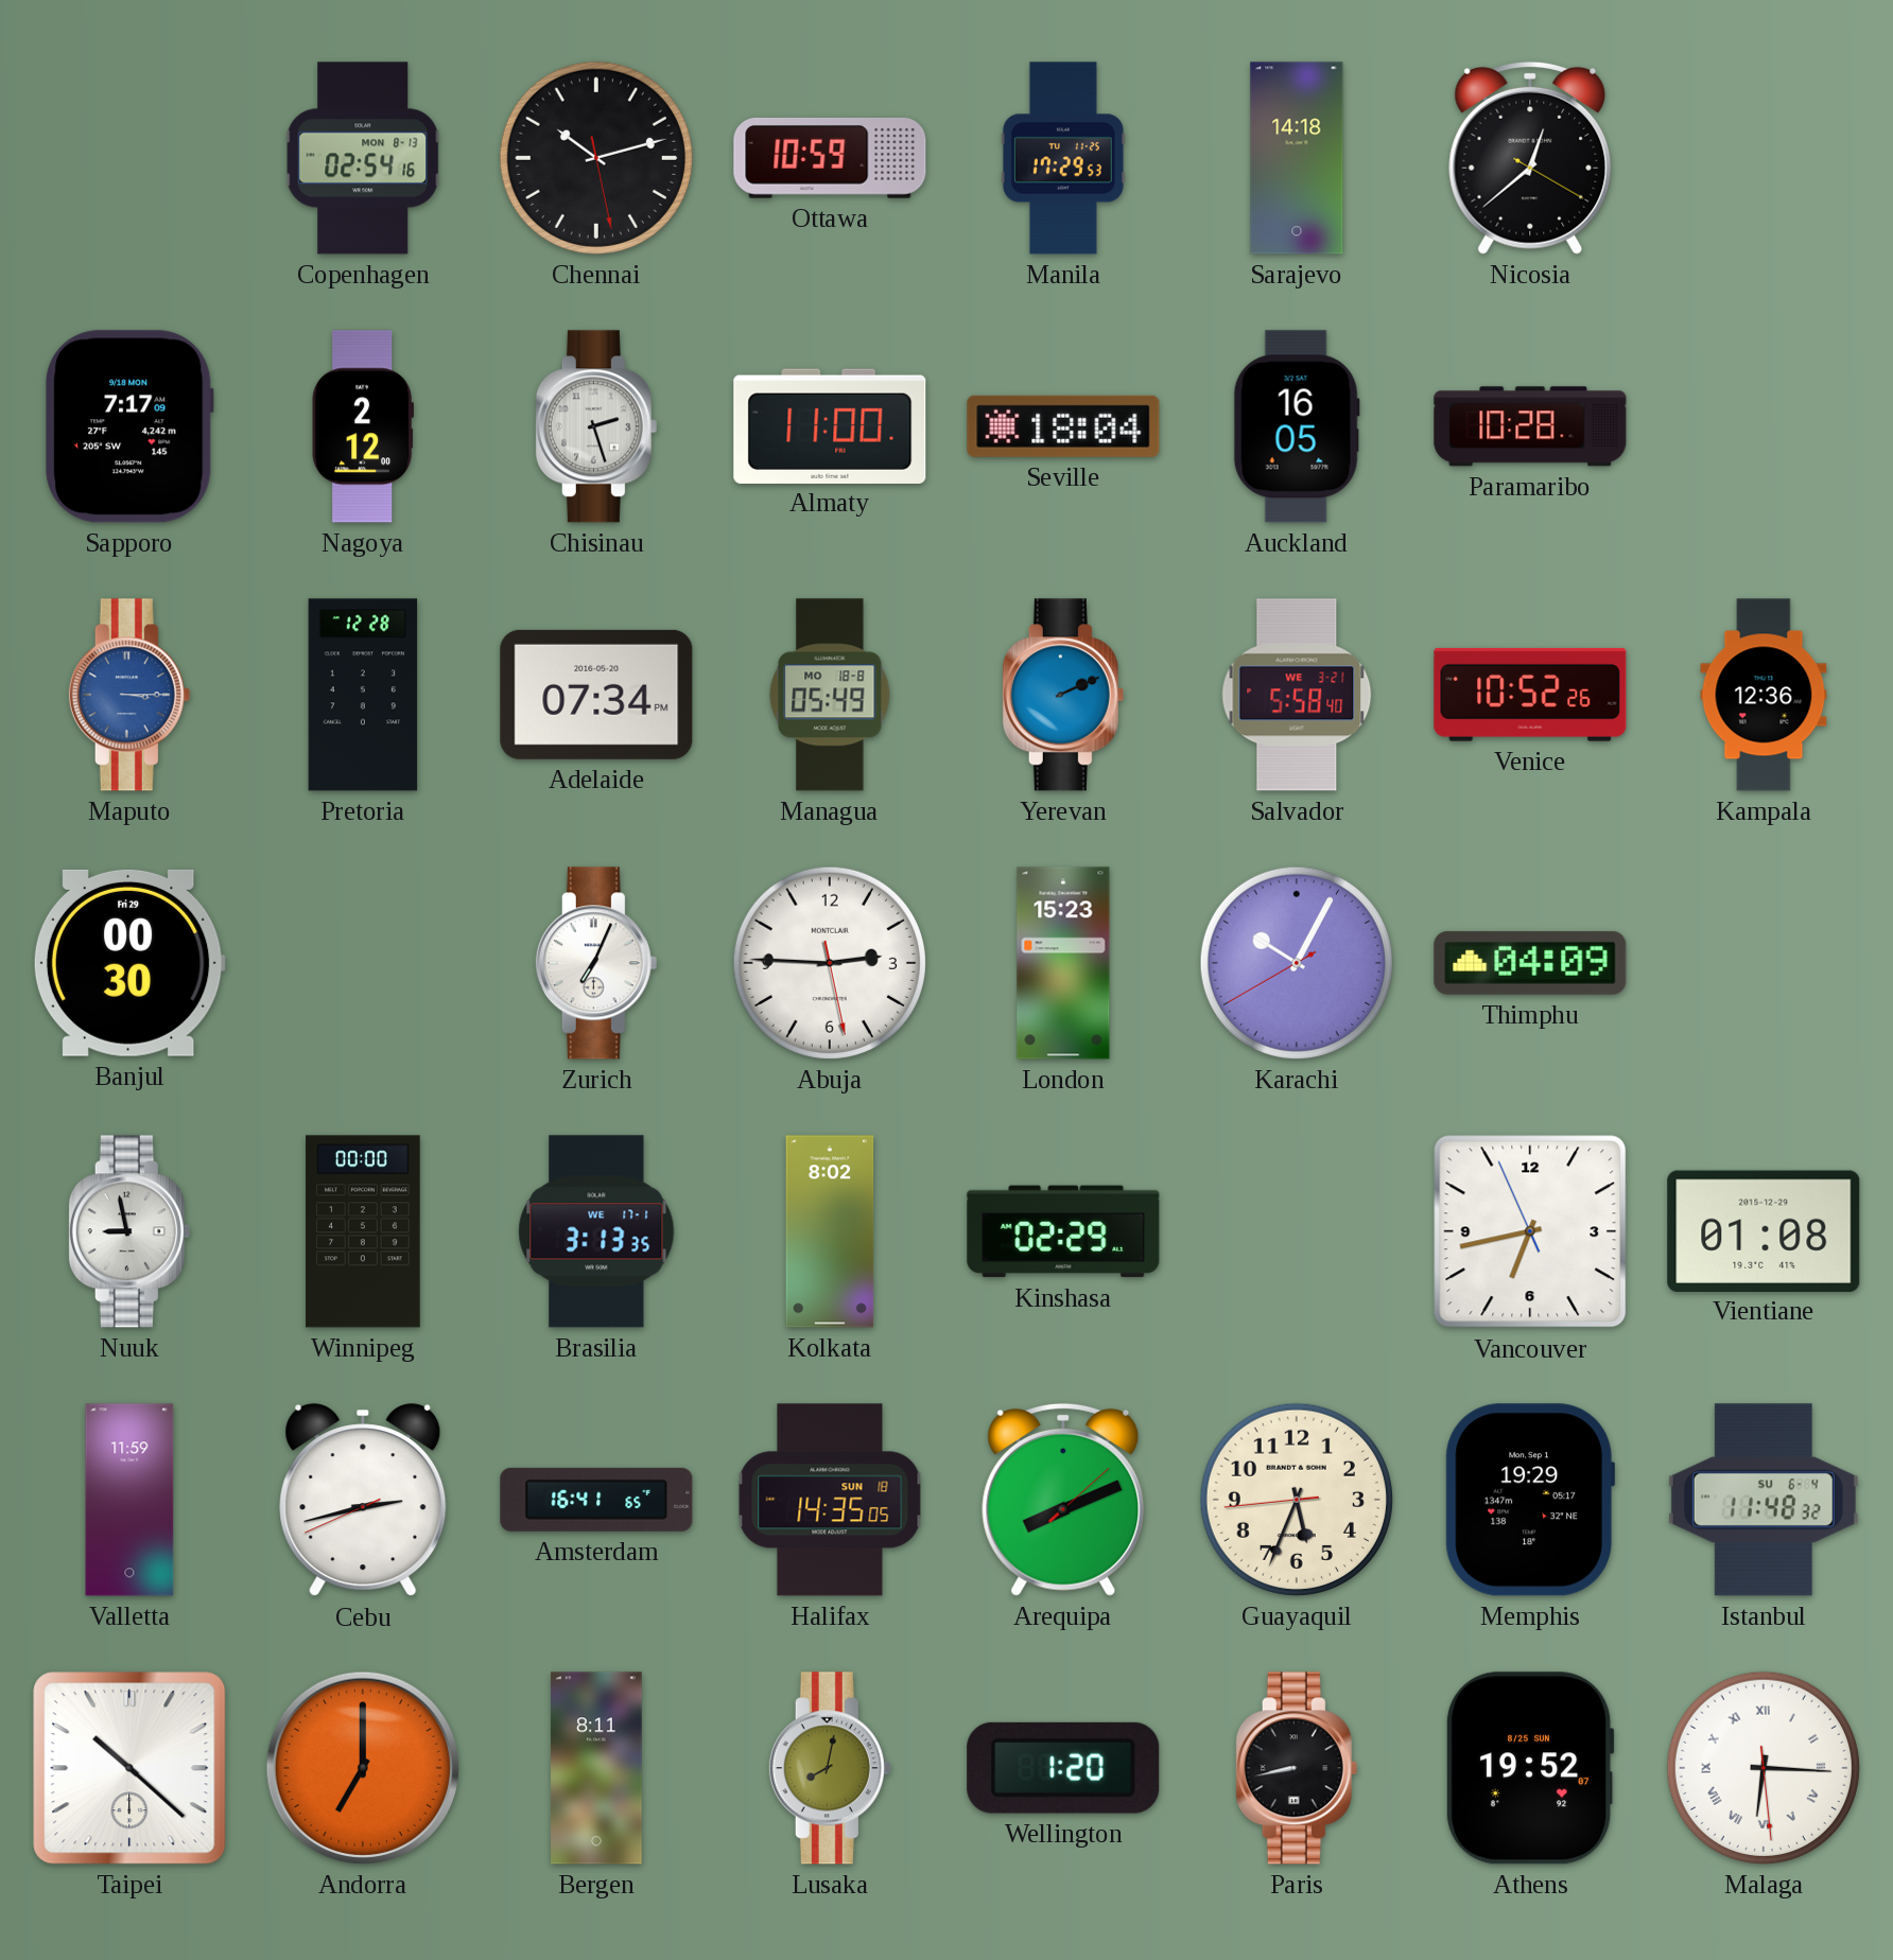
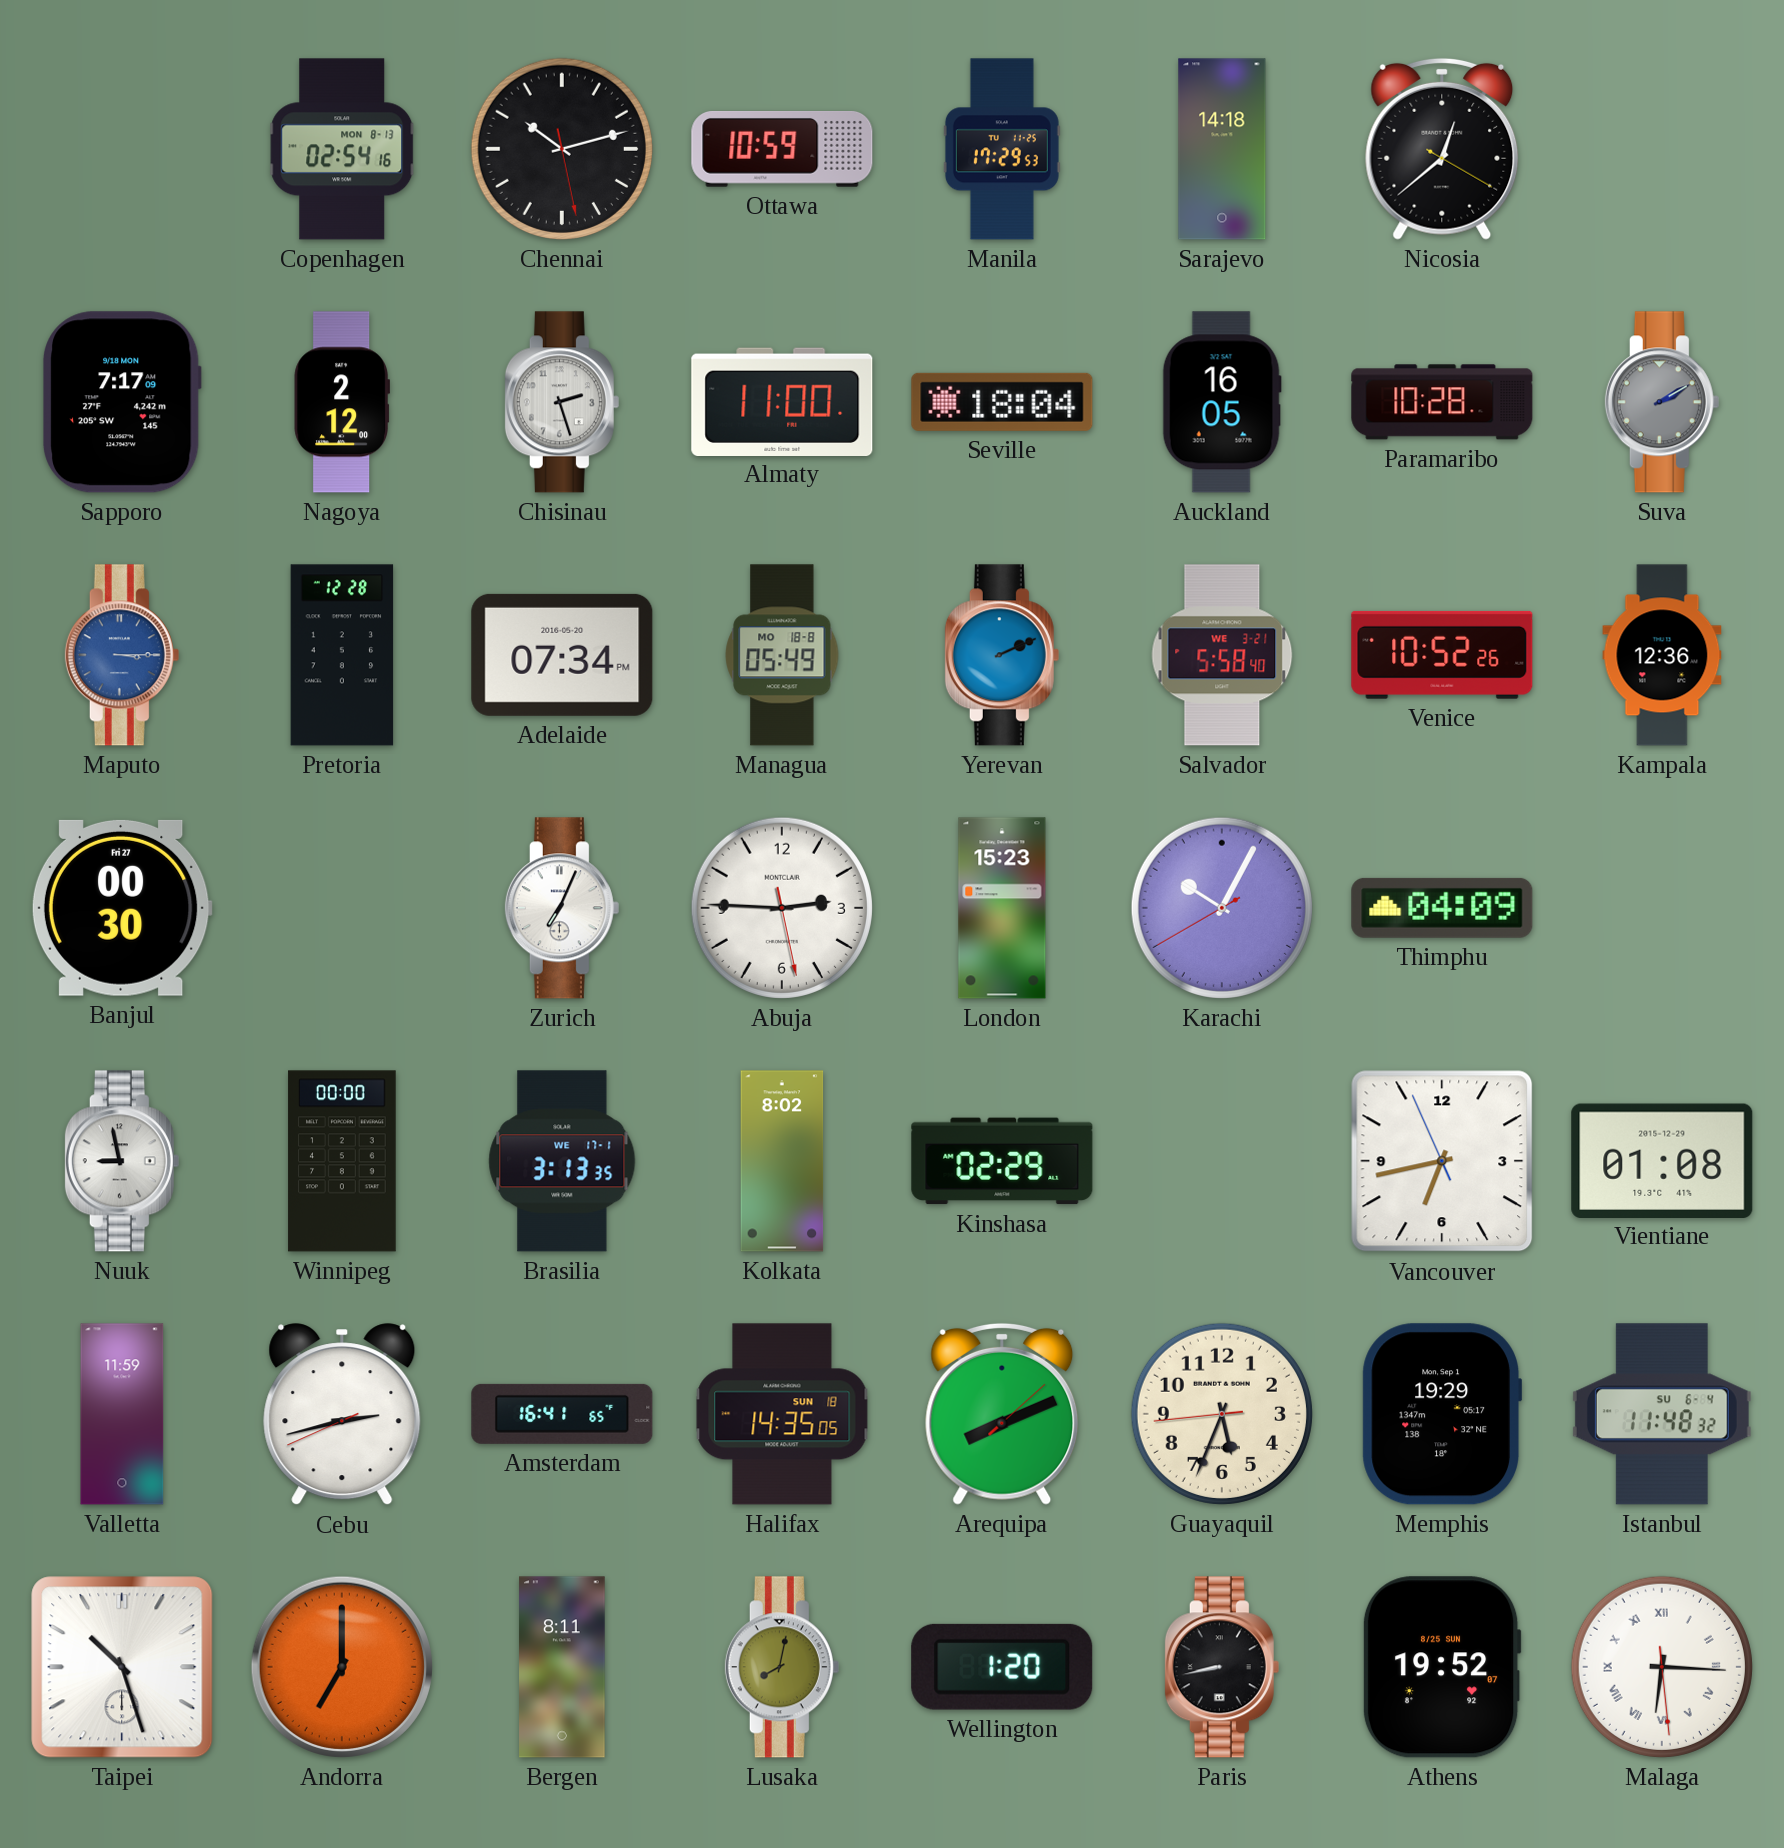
Suva: none -> 2:10 (1662, 402)
Banjul date: Fri 29 -> Fri 27 (122, 908)
Taipei: 10:22 -> 10:27 (122, 1667)
